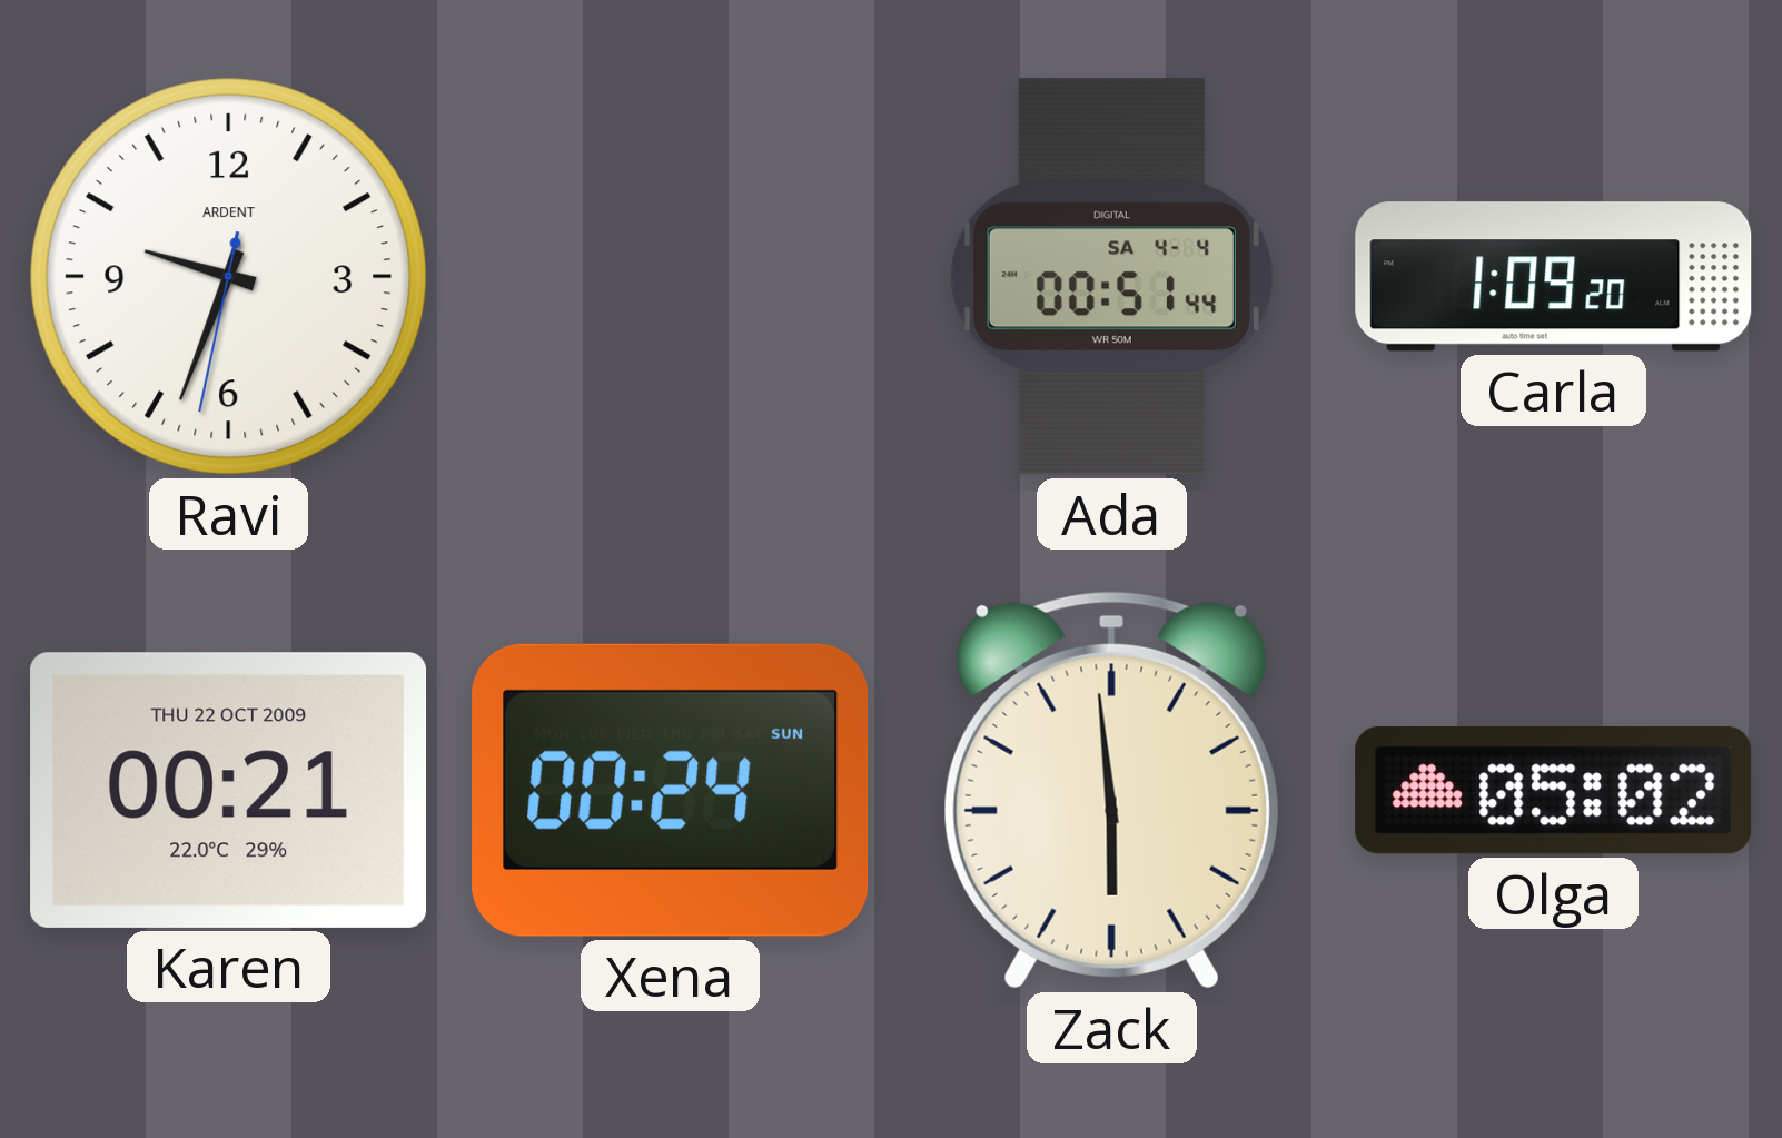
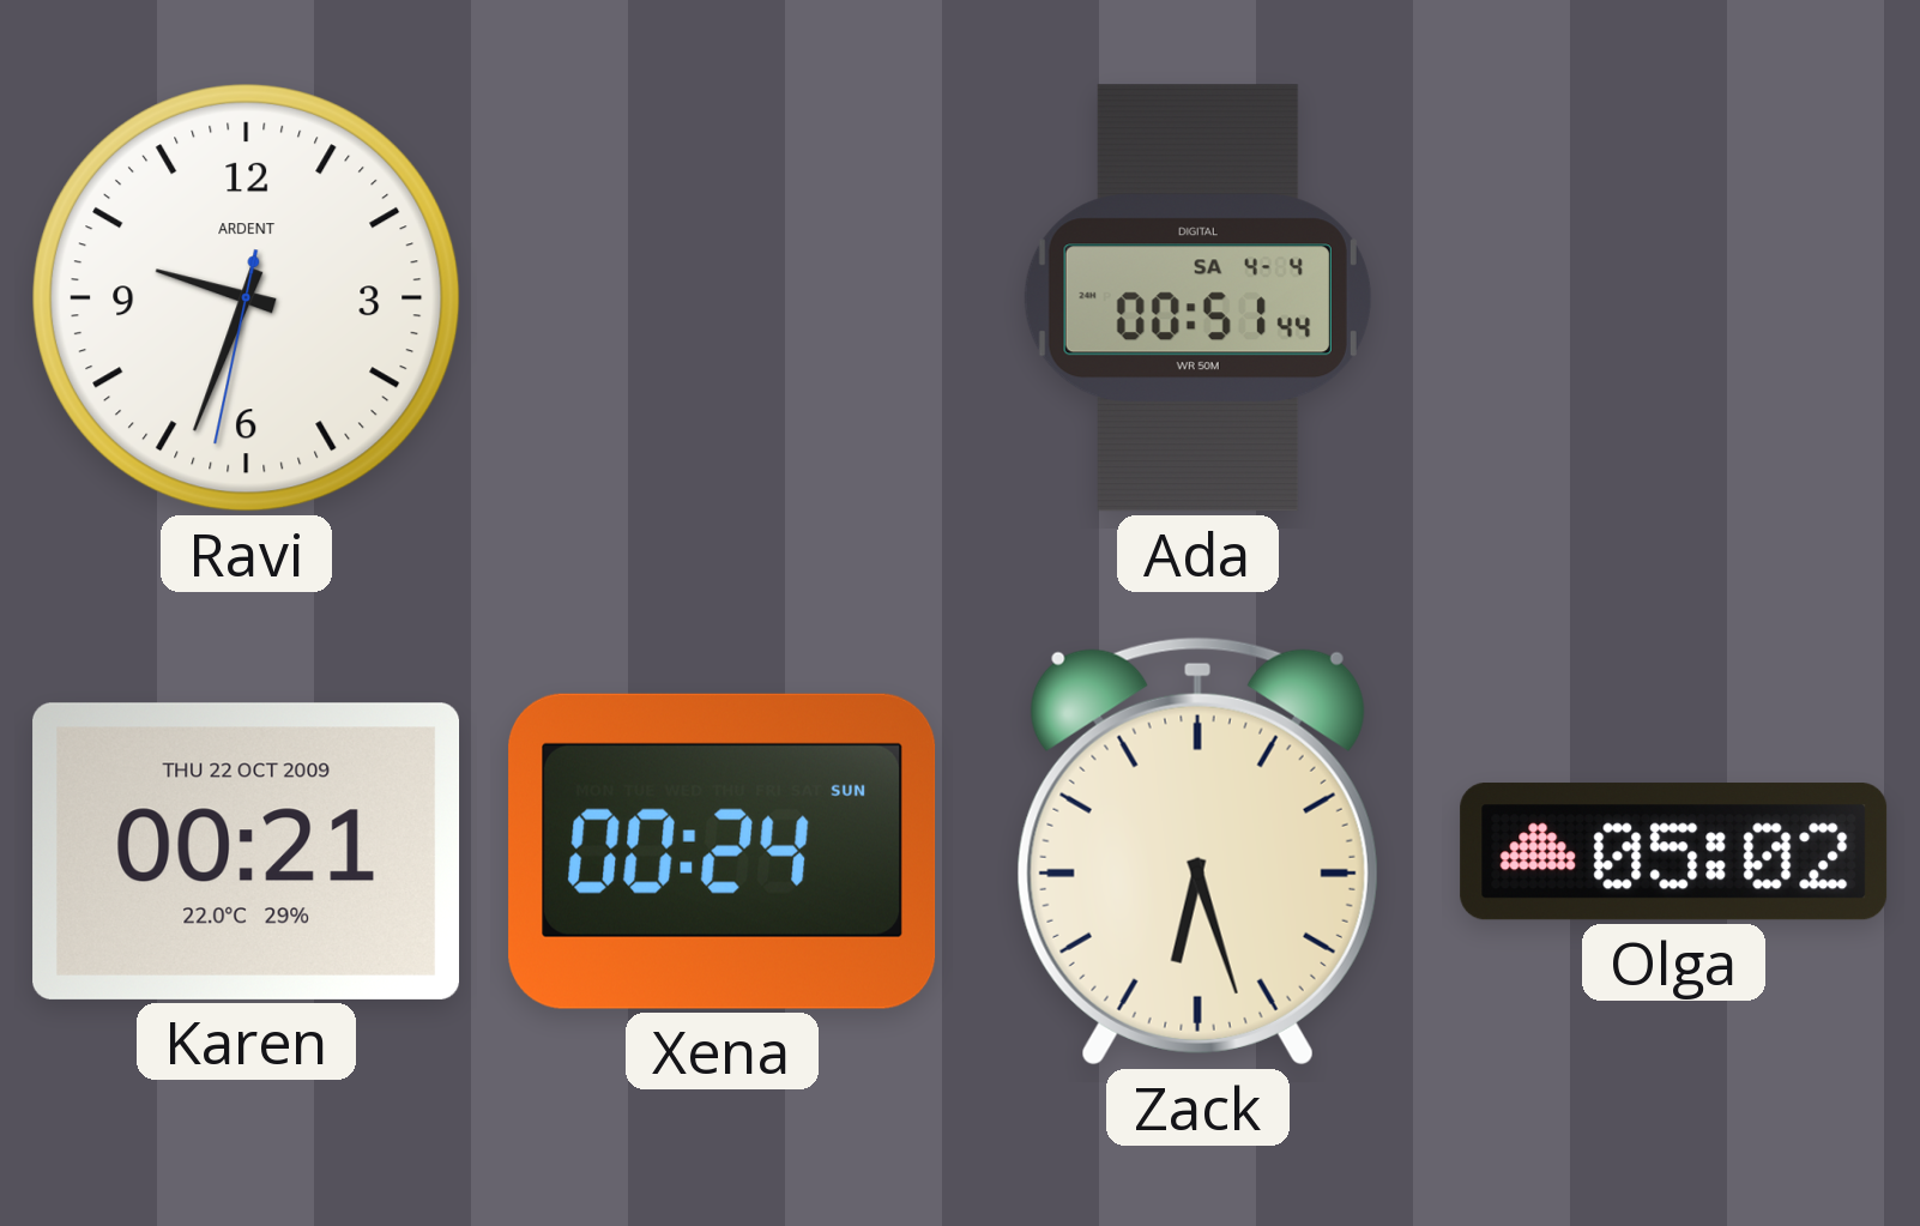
Carla: 1:09 -> none (1554, 277)
Zack: 5:59 -> 6:27 (1197, 851)
